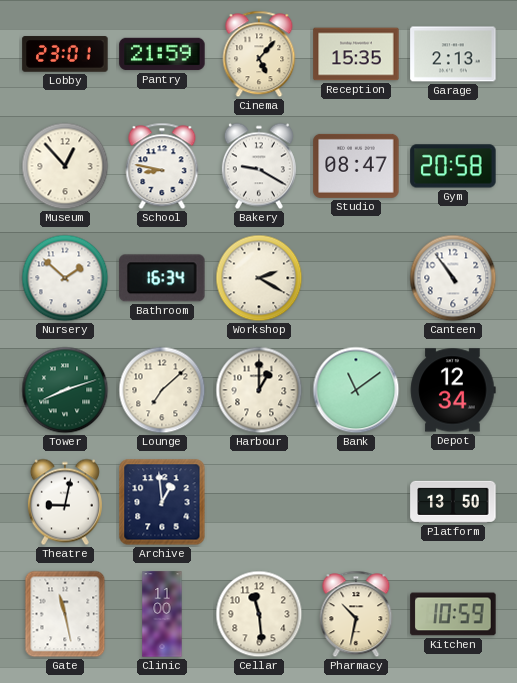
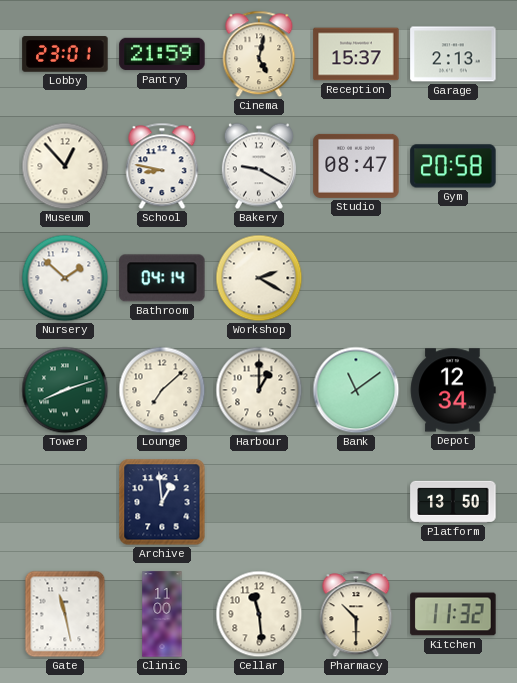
Cinema: 5:07 -> 5:02 (259, 54)
Reception: 15:35 -> 15:37 (356, 54)
Bathroom: 16:34 -> 04:14 (162, 278)
Canteen: 10:54 -> none (453, 278)
Theatre: 9:02 -> none (65, 502)
Pharmacy: 10:32 -> 10:30 (356, 614)
Kitchen: 10:59 -> 11:32 (453, 614)
